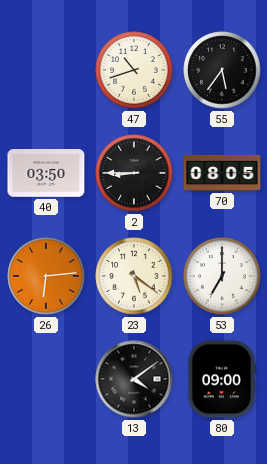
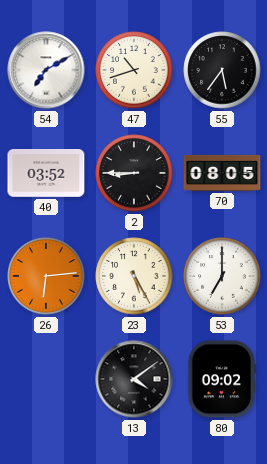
54: none -> 7:10 (46, 70)
40: 03:50 -> 03:52 (46, 174)
23: 5:21 -> 5:25 (134, 276)
80: 09:00 -> 09:02 (221, 379)
